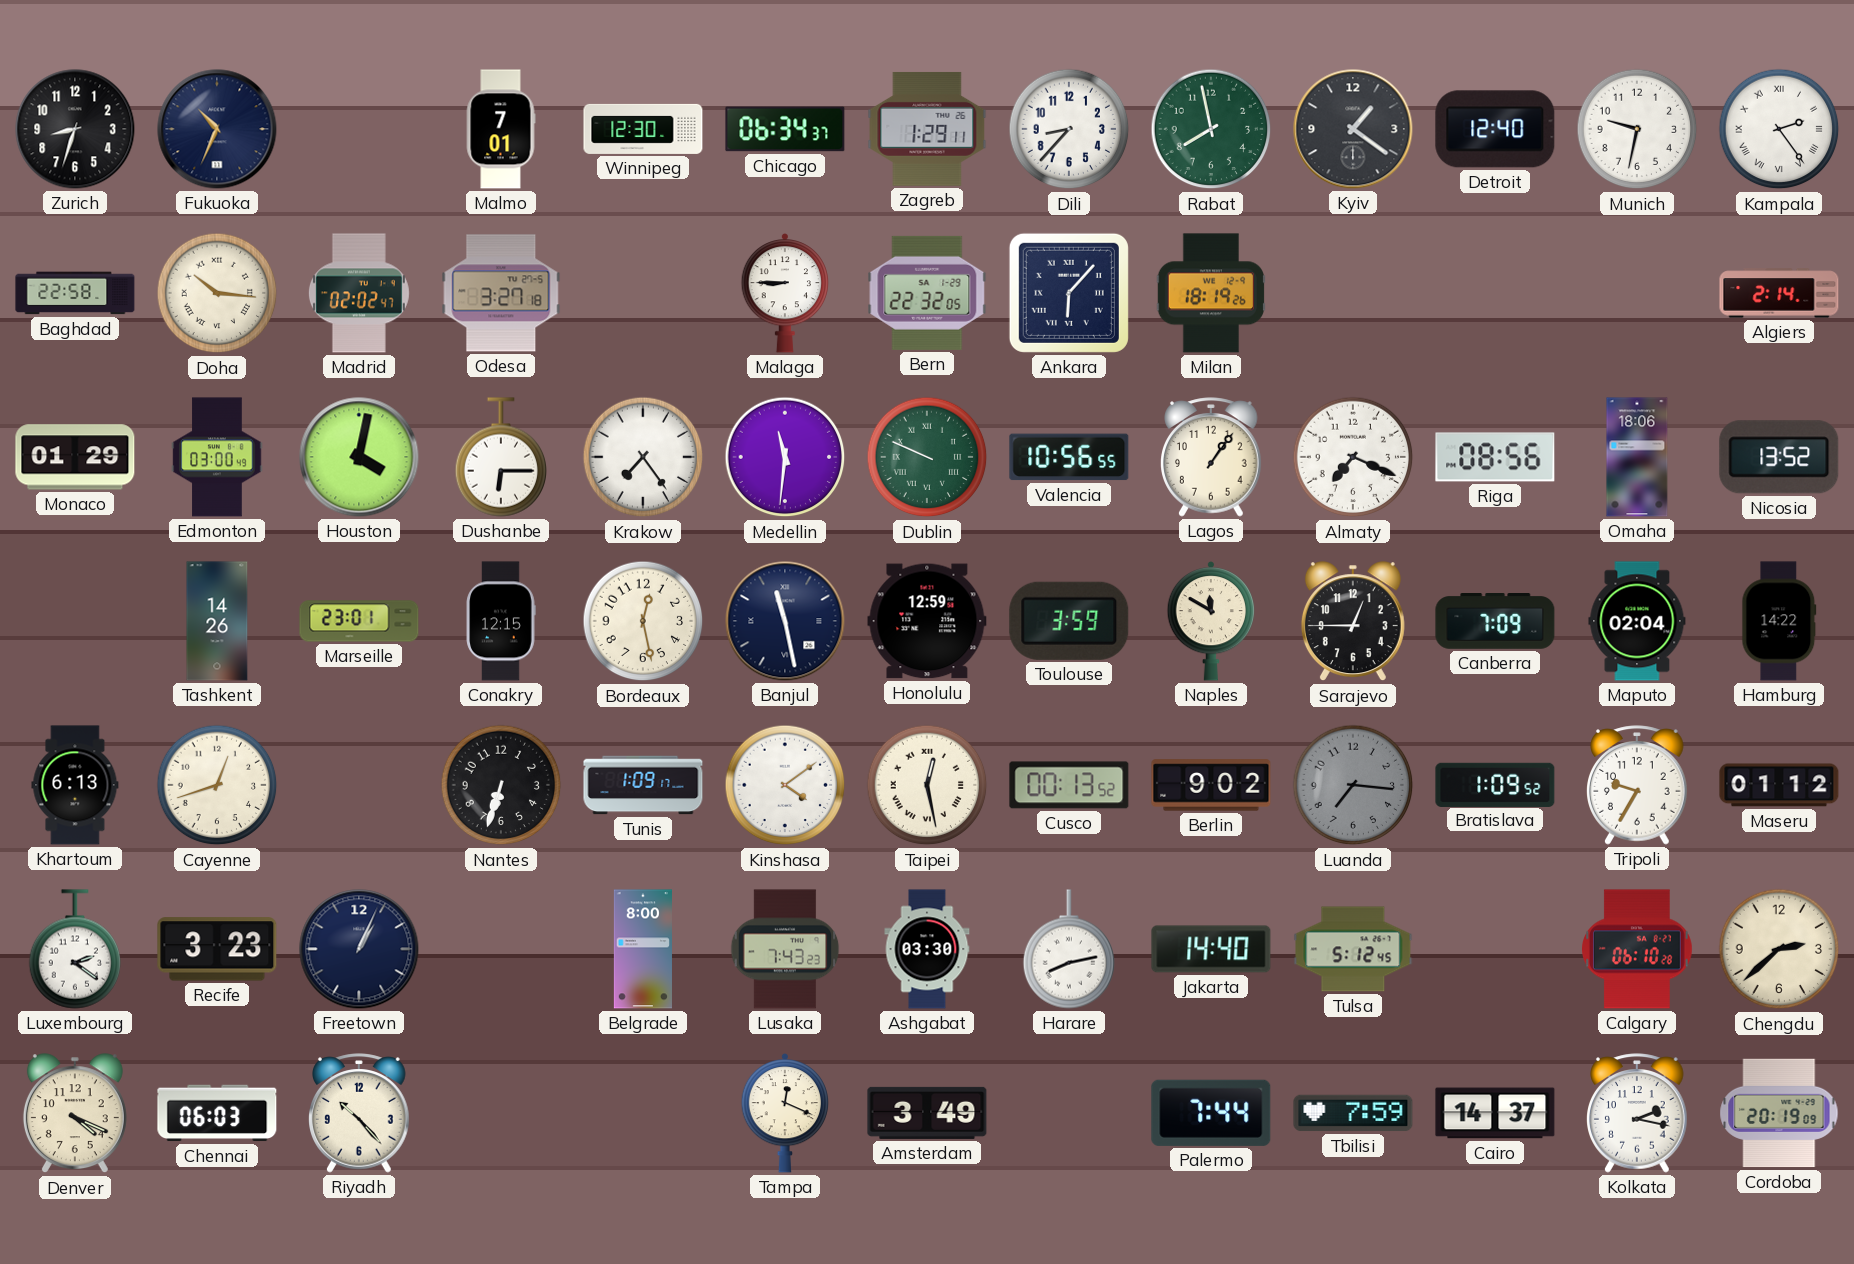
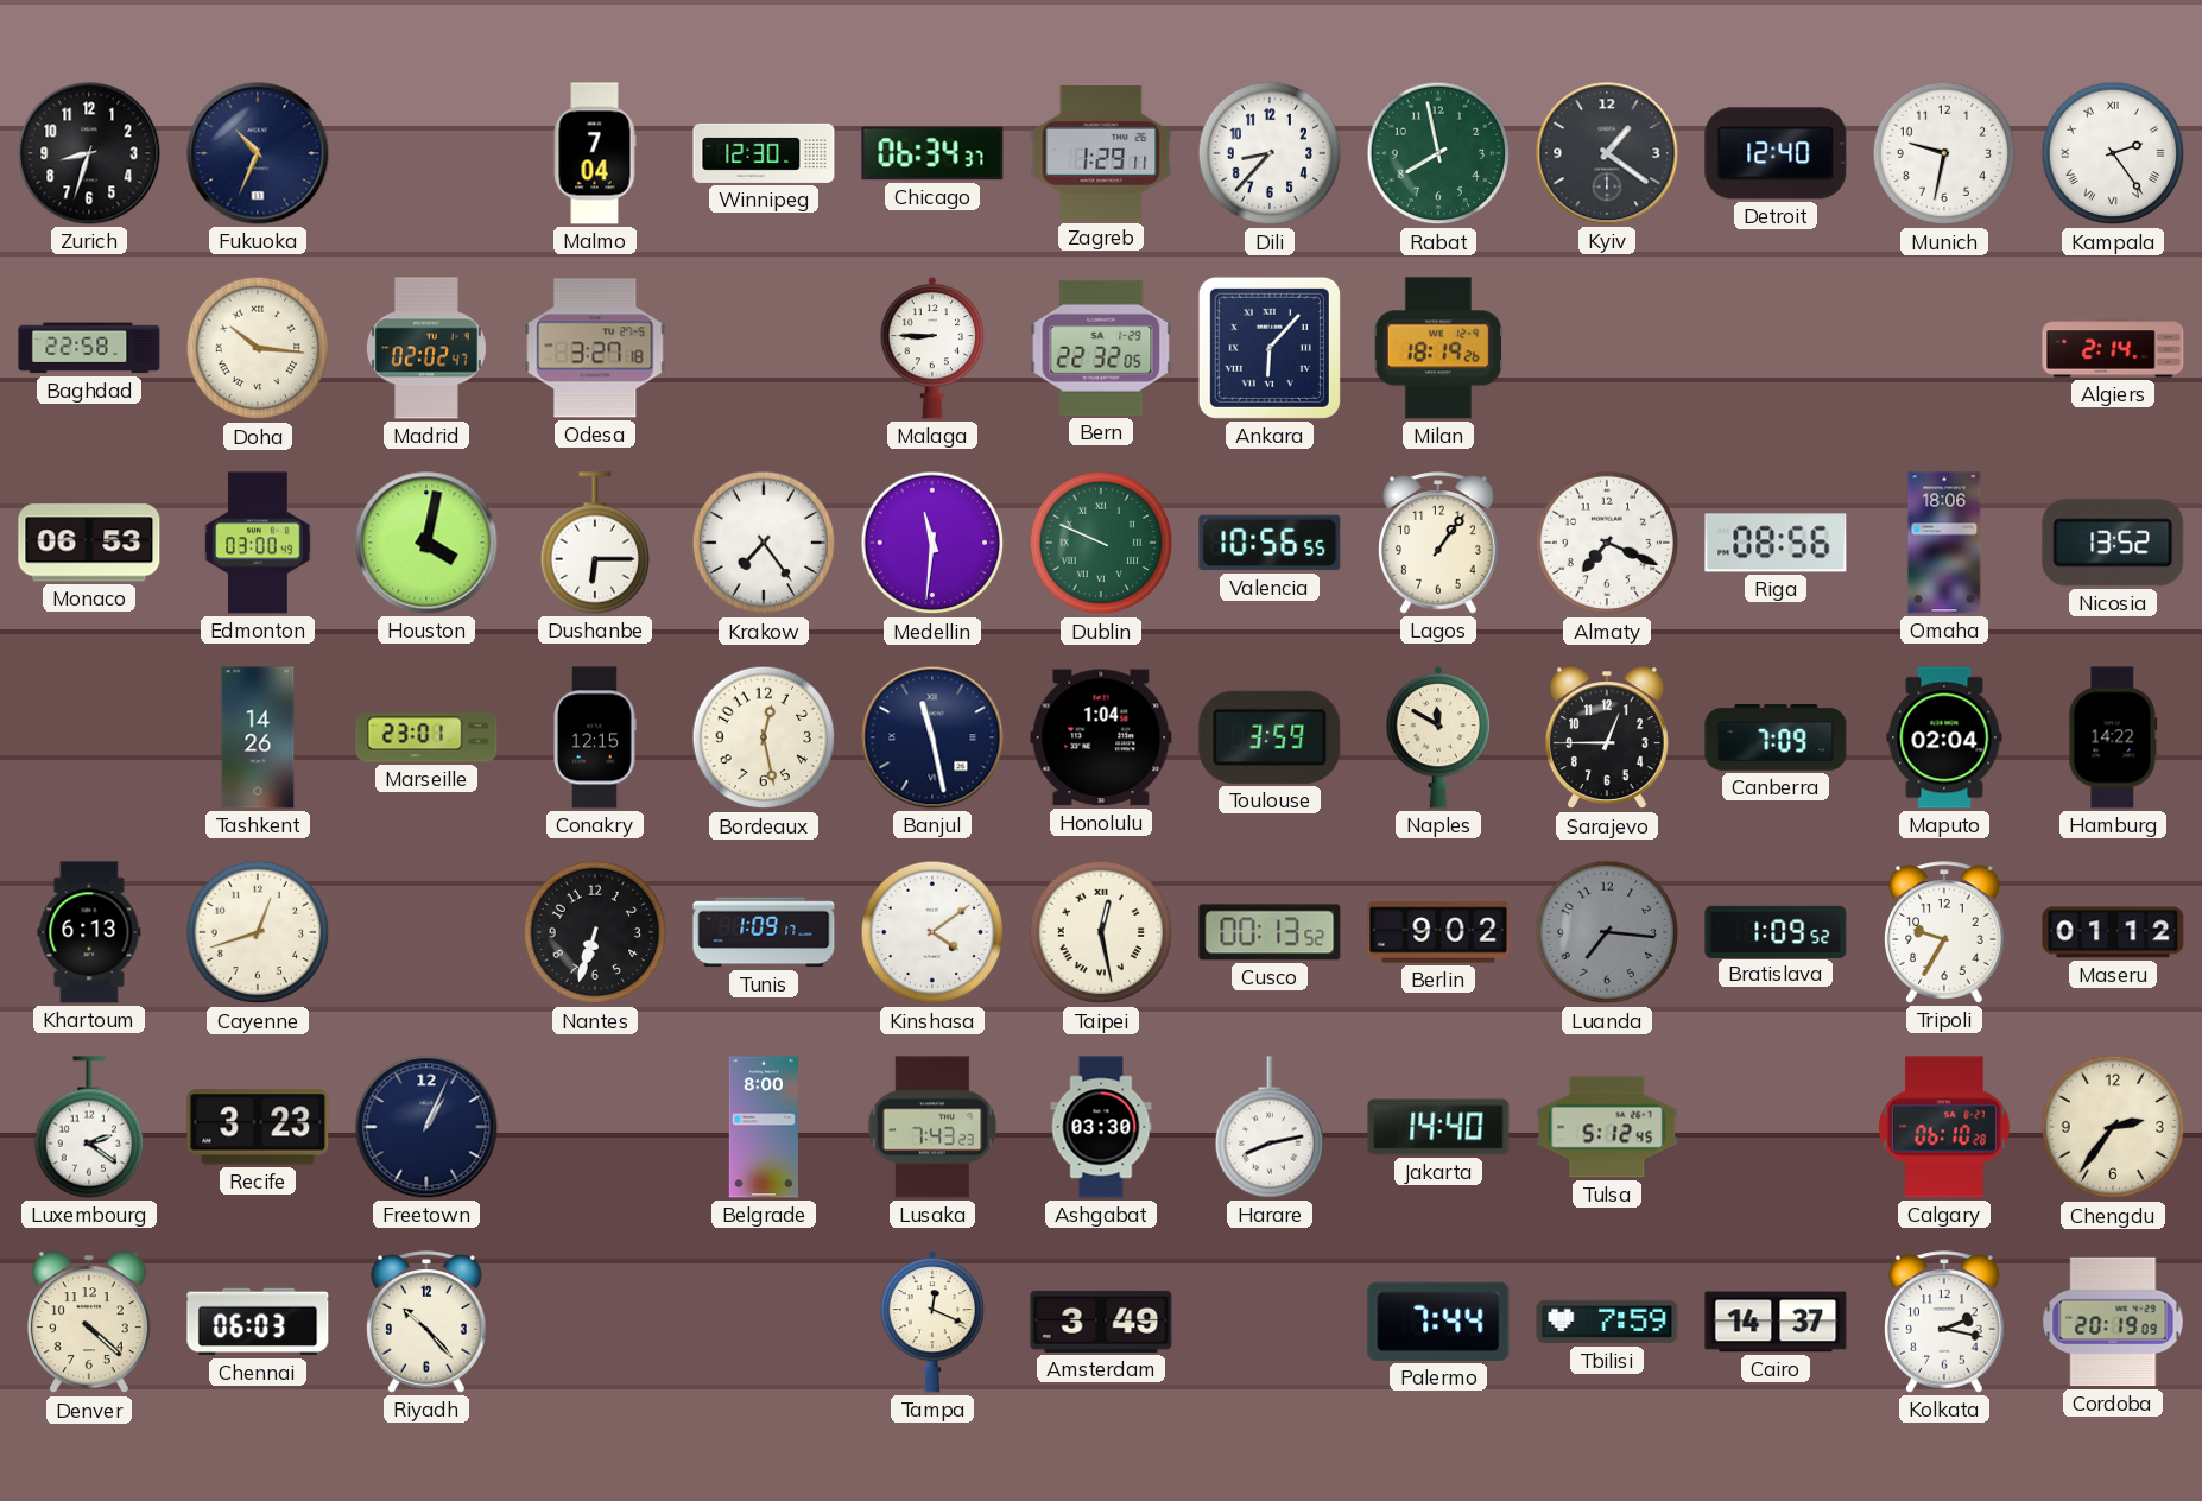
Malmo: 7:01 -> 7:04 (595, 153)
Monaco: 01:29 -> 06:53 (89, 543)
Honolulu: 12:59 -> 1:04 (1101, 737)
Chengdu: 2:38 -> 2:36 (2113, 1127)
Denver: 4:19 -> 4:22 (89, 1323)
